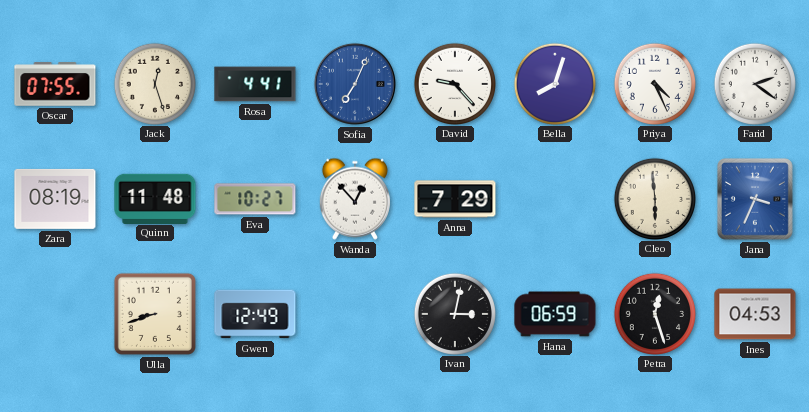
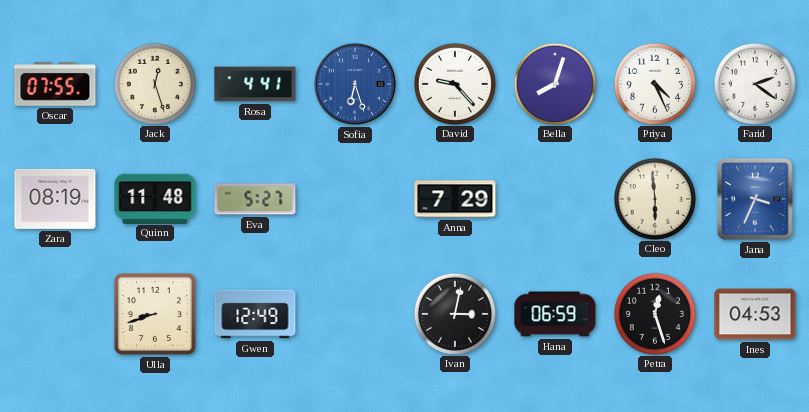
Sofia: 7:04 -> 6:27 (355, 84)
Eva: 10:27 -> 5:27 (255, 199)
Wanda: 12:53 -> none (355, 199)
